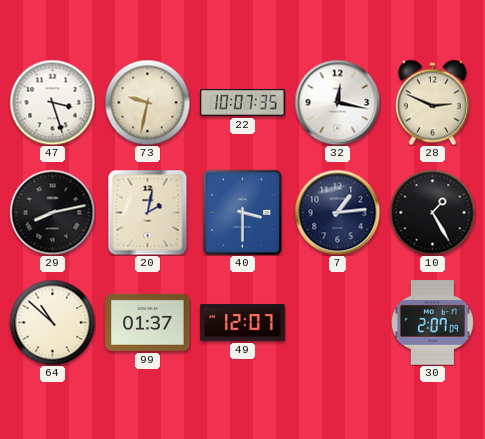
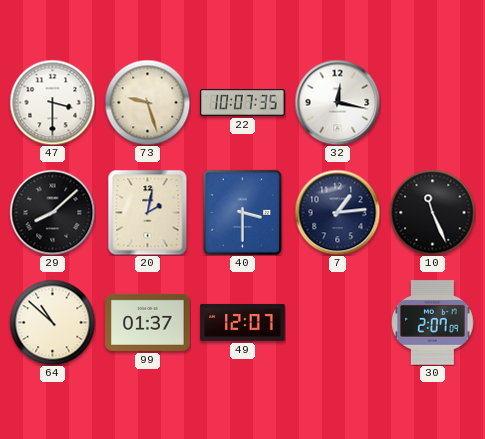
47: 3:27 -> 3:30 (52, 102)
73: 9:32 -> 9:27 (147, 102)
28: 2:49 -> none (432, 102)
29: 8:13 -> 8:08 (52, 212)
10: 1:25 -> 11:26 (432, 212)
